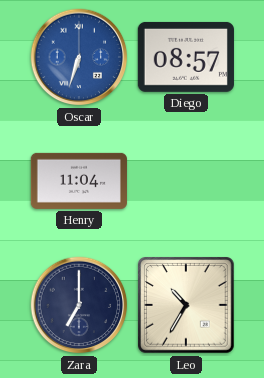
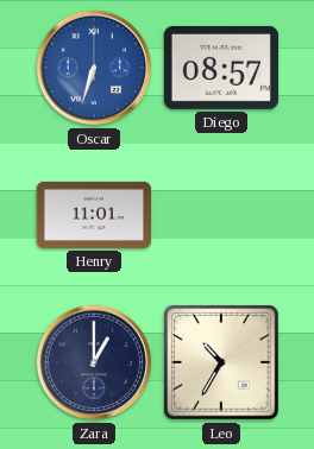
Henry: 11:04 -> 11:01 (94, 215)
Zara: 7:00 -> 1:00 (94, 362)
